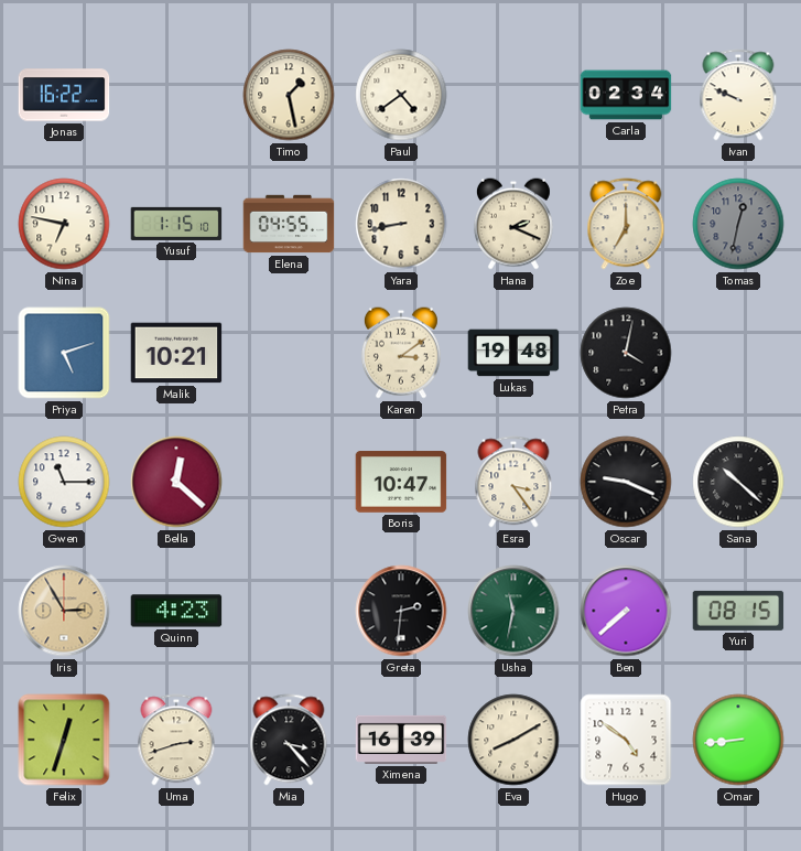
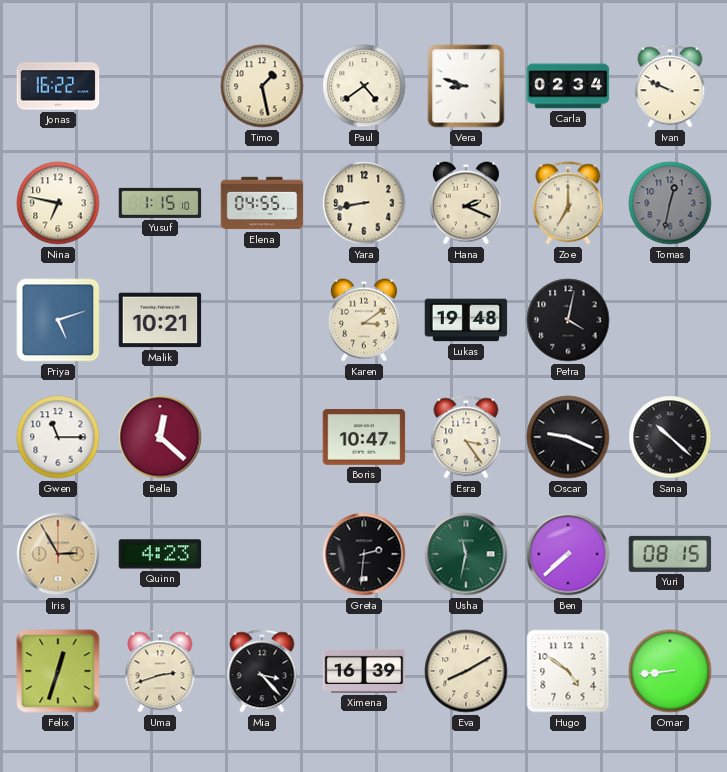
Vera: none -> 8:48 (466, 86)
